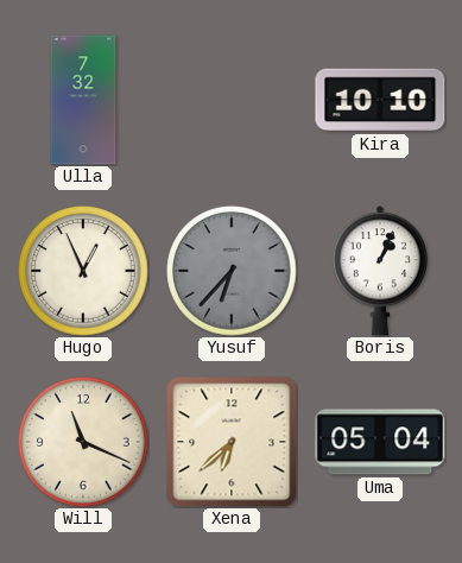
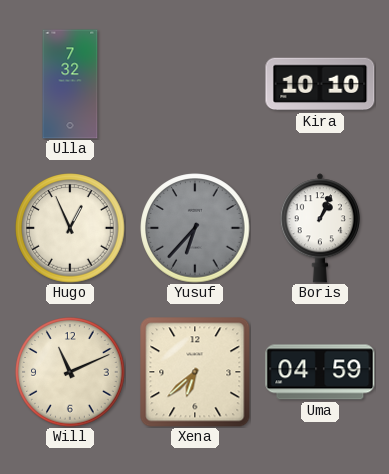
Will: 11:19 -> 11:11 (70, 372)
Uma: 05:04 -> 04:59 (320, 372)
